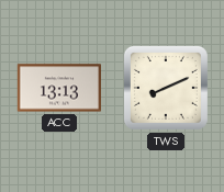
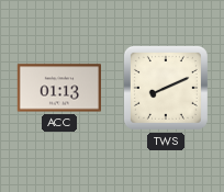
ACC: 13:13 -> 01:13 (58, 88)
